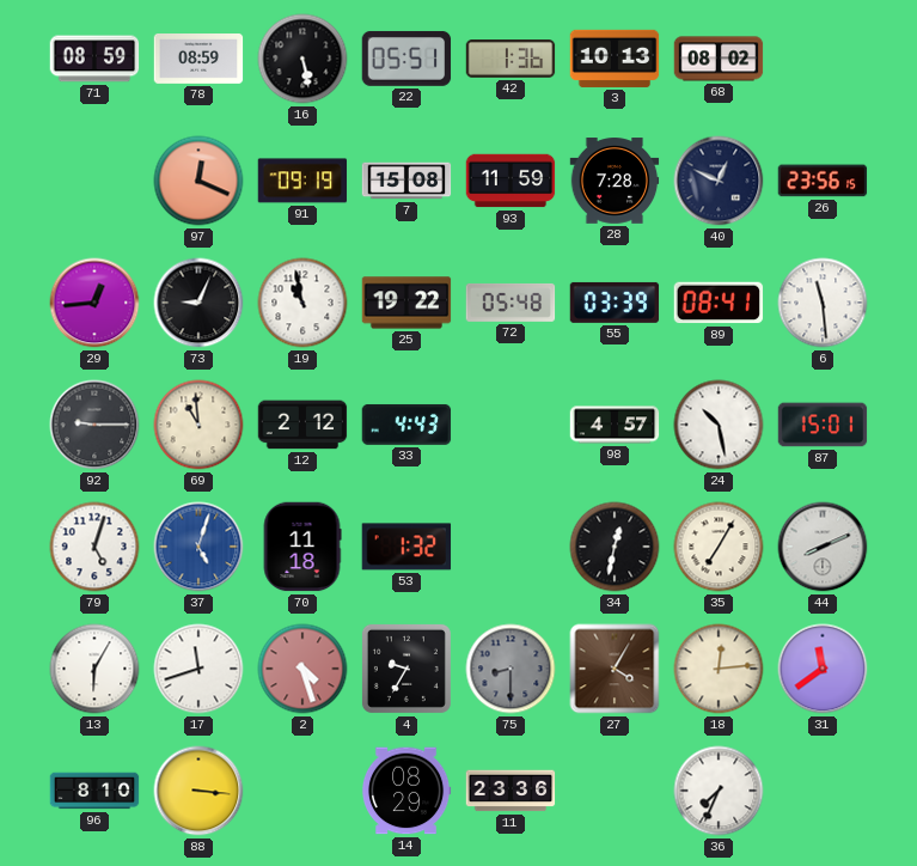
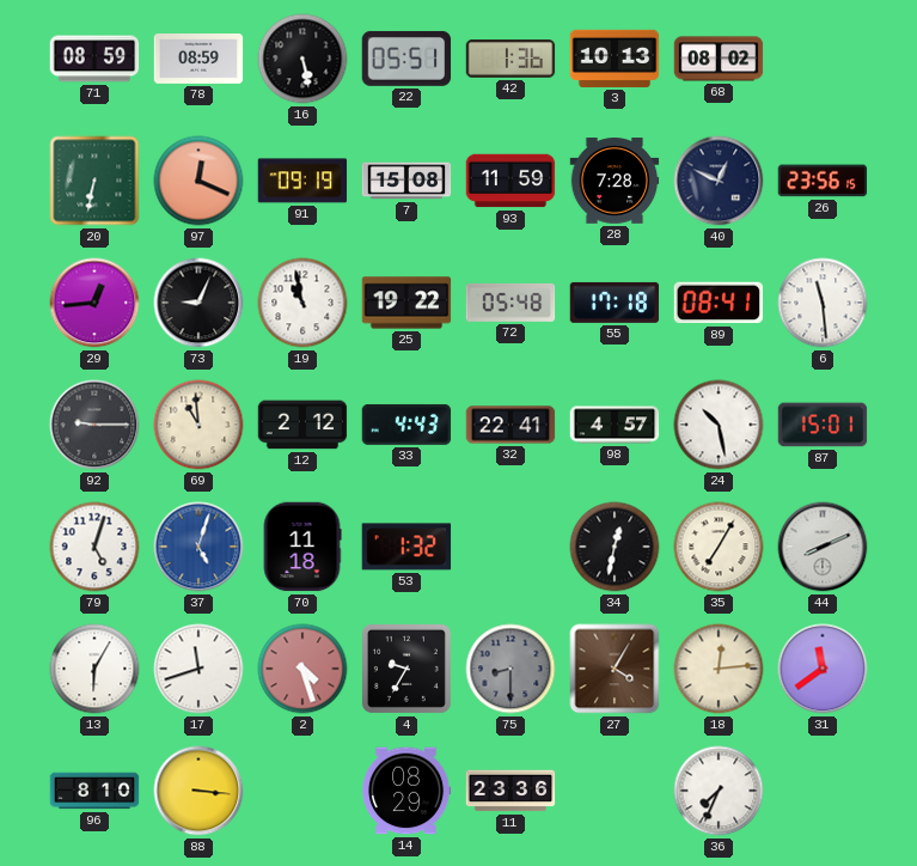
20: none -> 6:32 (94, 181)
55: 03:39 -> 17:18 (615, 303)
32: none -> 22:41 (511, 425)
